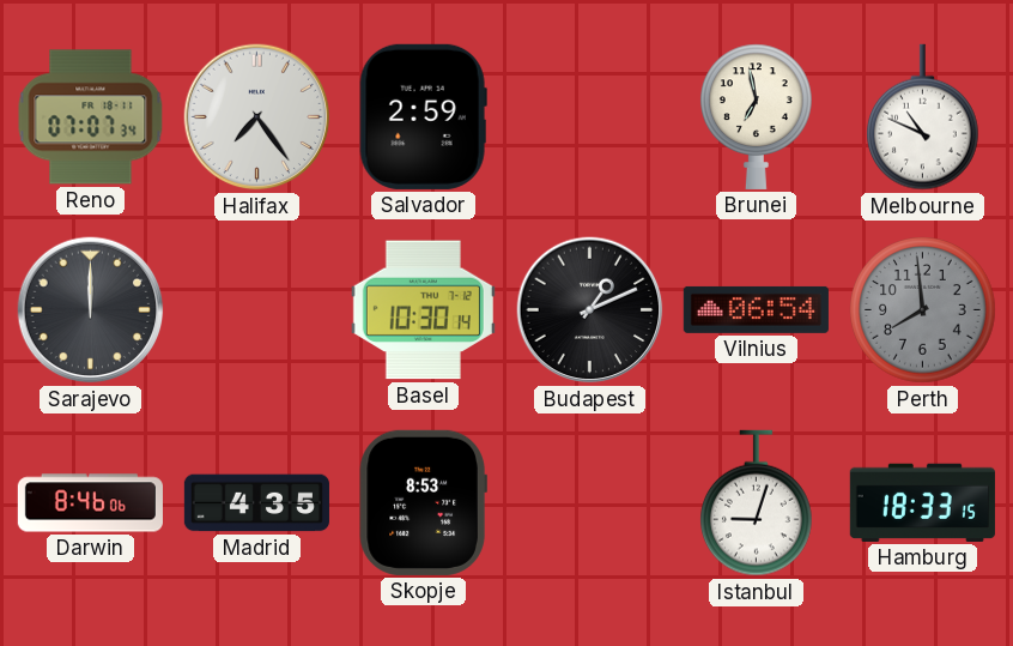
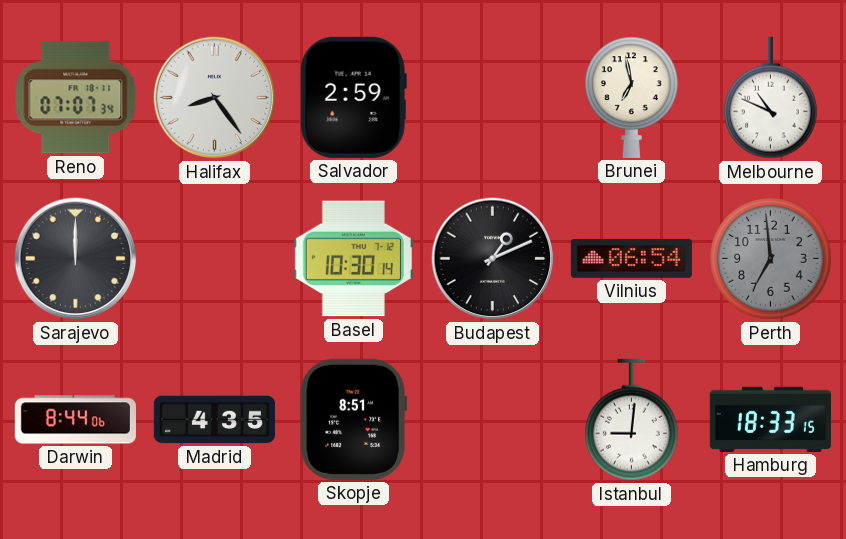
Halifax: 7:24 -> 8:24 (215, 98)
Perth: 7:59 -> 6:59 (771, 259)
Darwin: 8:46 -> 8:44 (75, 420)
Skopje: 8:53 -> 8:51 (353, 419)
Istanbul: 9:03 -> 9:01 (632, 420)
